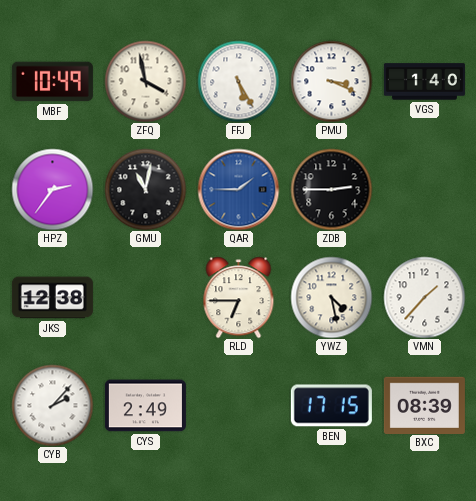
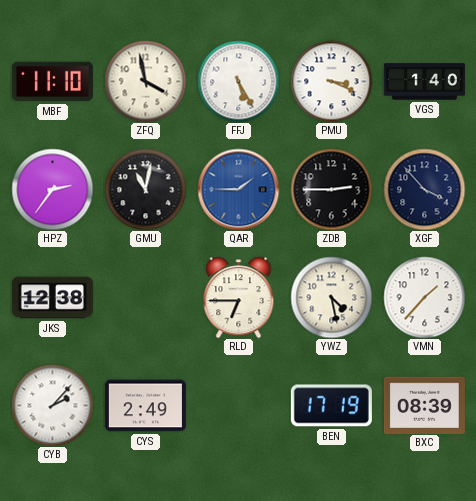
MBF: 10:49 -> 11:10 (52, 82)
XGF: none -> 3:53 (424, 189)
BEN: 17:15 -> 17:19 (331, 406)
